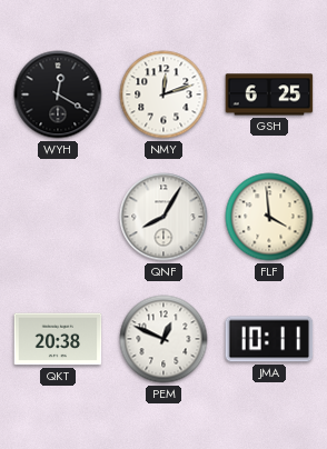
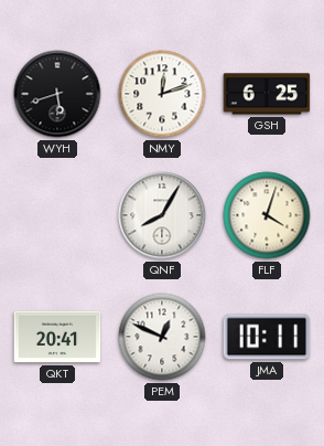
WYH: 12:20 -> 5:42 (57, 94)
FLF: 3:59 -> 4:03 (267, 215)
QKT: 20:38 -> 20:41 (57, 337)
